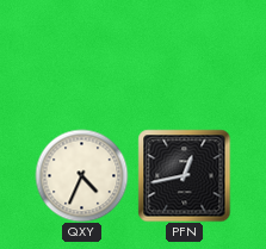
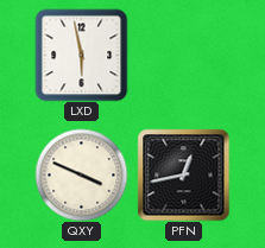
LXD: none -> 5:58 (81, 55)
QXY: 4:34 -> 3:49 (81, 174)
